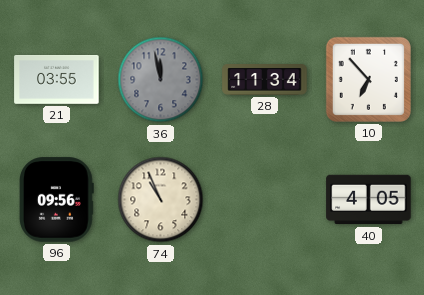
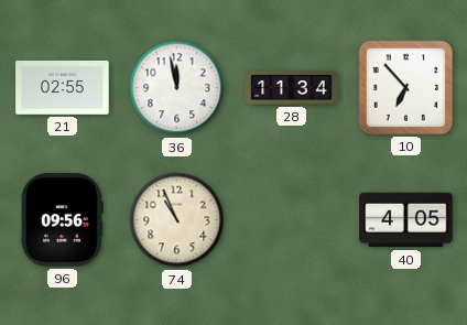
21: 03:55 -> 02:55 (63, 88)
36 dial: grey -> white (177, 88)
